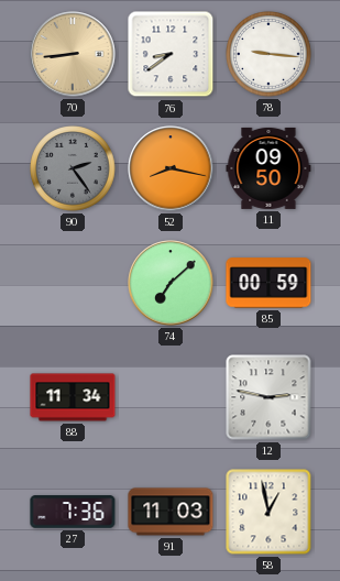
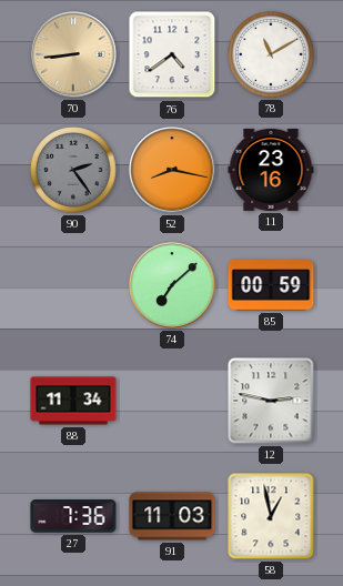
76: 8:39 -> 4:39 (172, 54)
78: 9:16 -> 11:10 (271, 54)
11: 09:50 -> 23:16 (271, 170)
